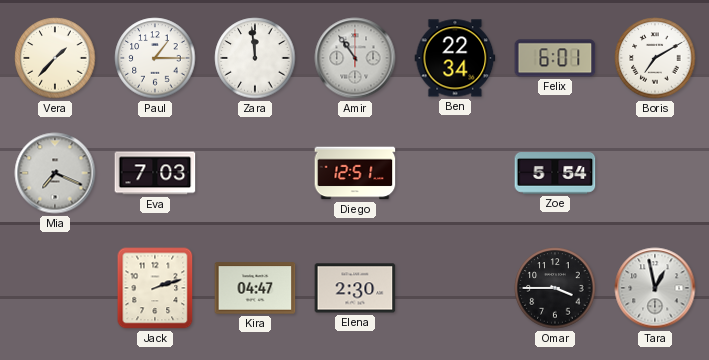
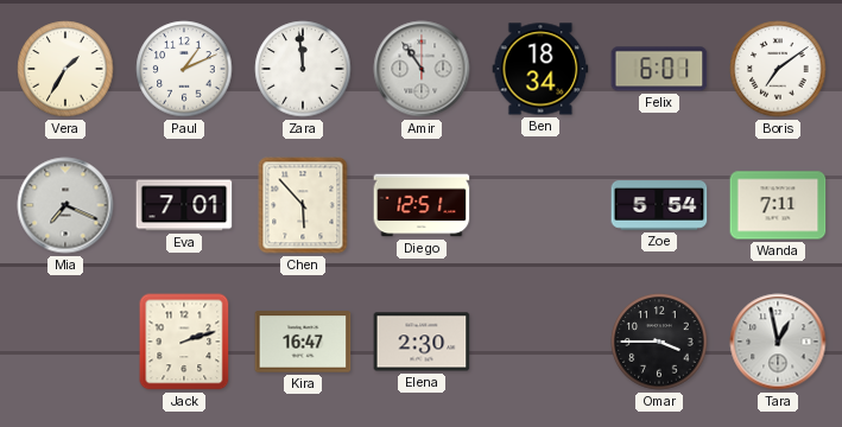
Vera: 1:37 -> 1:35 (65, 69)
Paul: 1:15 -> 1:11 (184, 69)
Ben: 22:34 -> 18:34 (540, 69)
Boris: 7:10 -> 7:09 (778, 69)
Eva: 7:03 -> 7:01 (184, 205)
Chen: none -> 5:53 (303, 205)
Wanda: none -> 7:11 (778, 205)
Kira: 04:47 -> 16:47 (303, 342)
